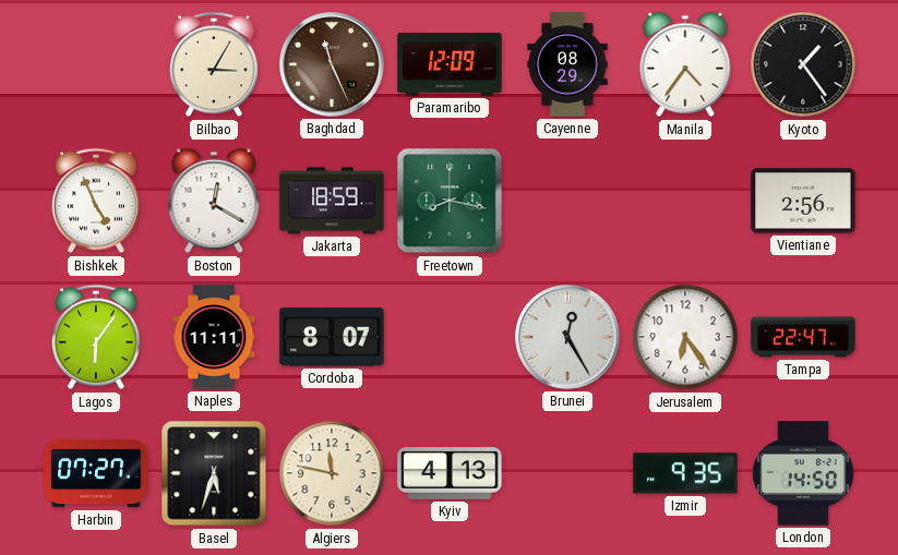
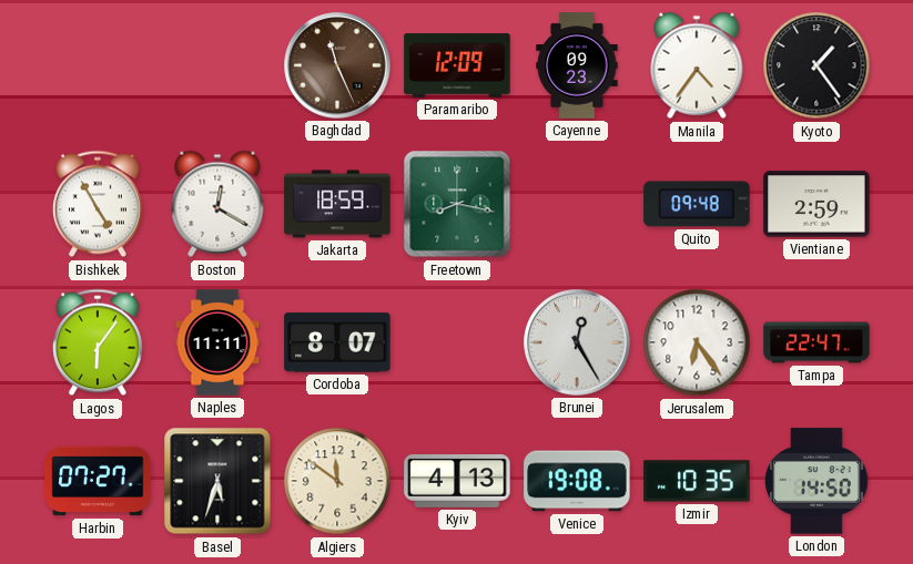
Bilbao: 3:05 -> none (215, 64)
Cayenne: 08:29 -> 09:23 (577, 65)
Bishkek: 4:56 -> 4:55 (99, 204)
Quito: none -> 09:48 (697, 204)
Vientiane: 2:56 -> 2:59 (816, 204)
Algiers: 11:47 -> 11:51 (337, 481)
Venice: none -> 19:08 (577, 481)
Izmir: 9:35 -> 10:35 (697, 481)
